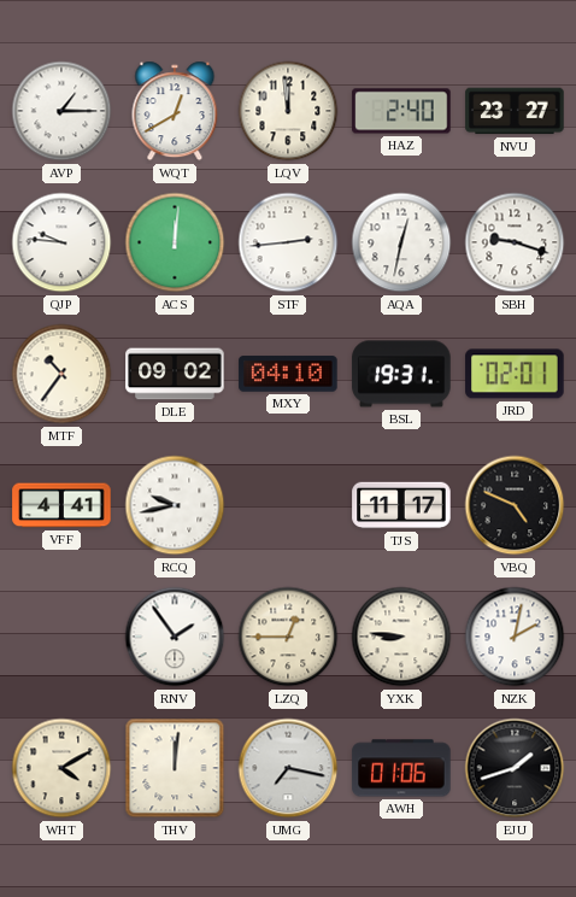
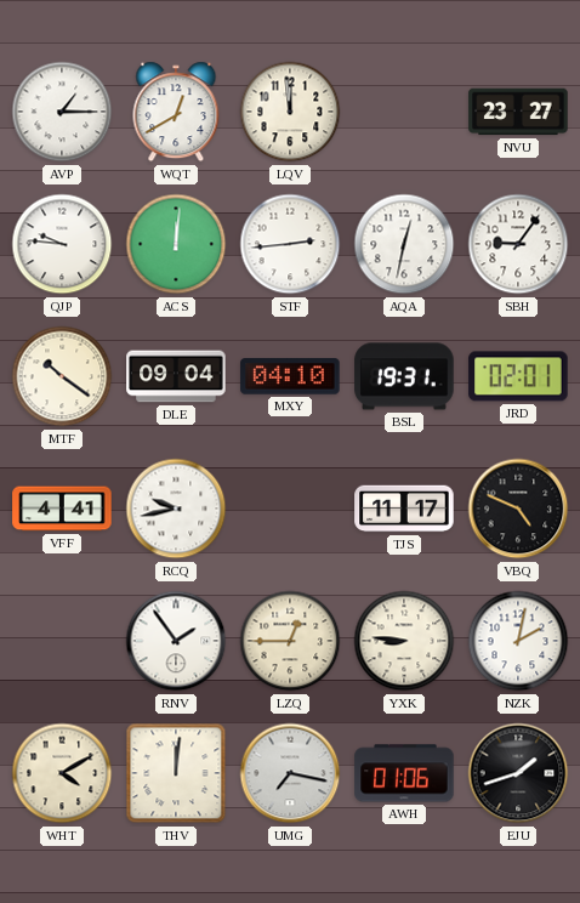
HAZ: 2:40 -> none (401, 111)
SBH: 9:18 -> 9:06 (518, 244)
MTF: 10:36 -> 10:21 (62, 376)
DLE: 09:02 -> 09:04 (176, 376)
